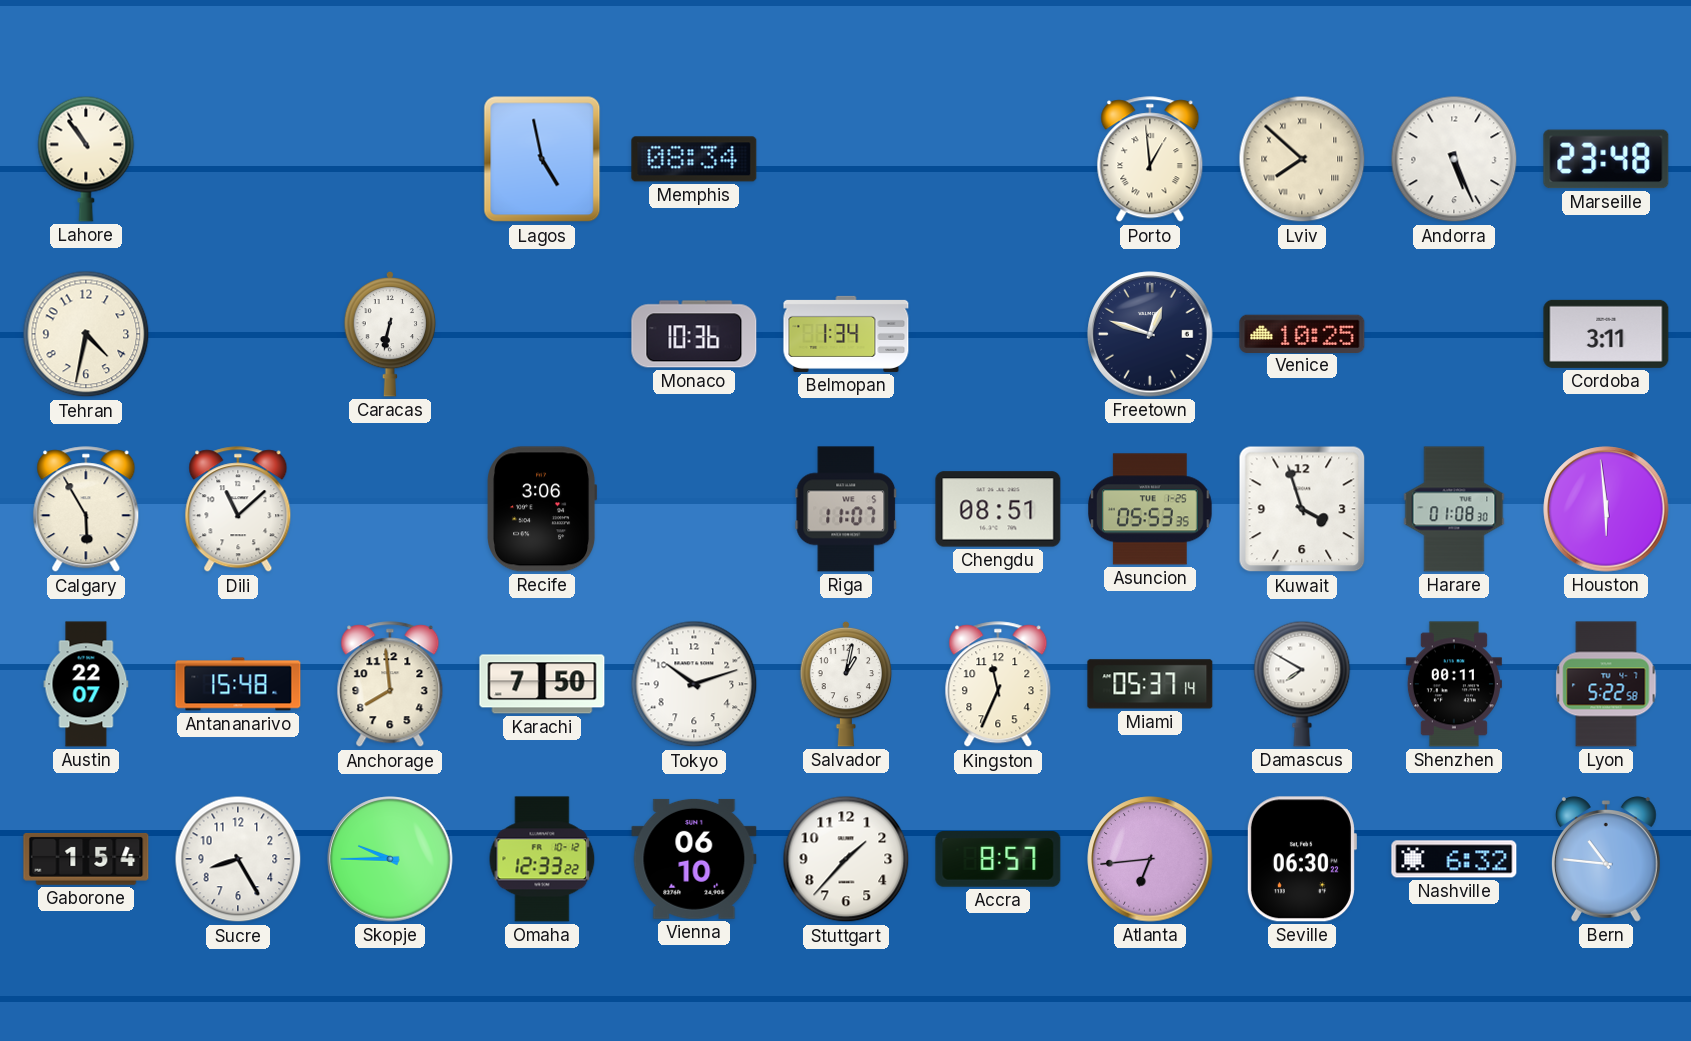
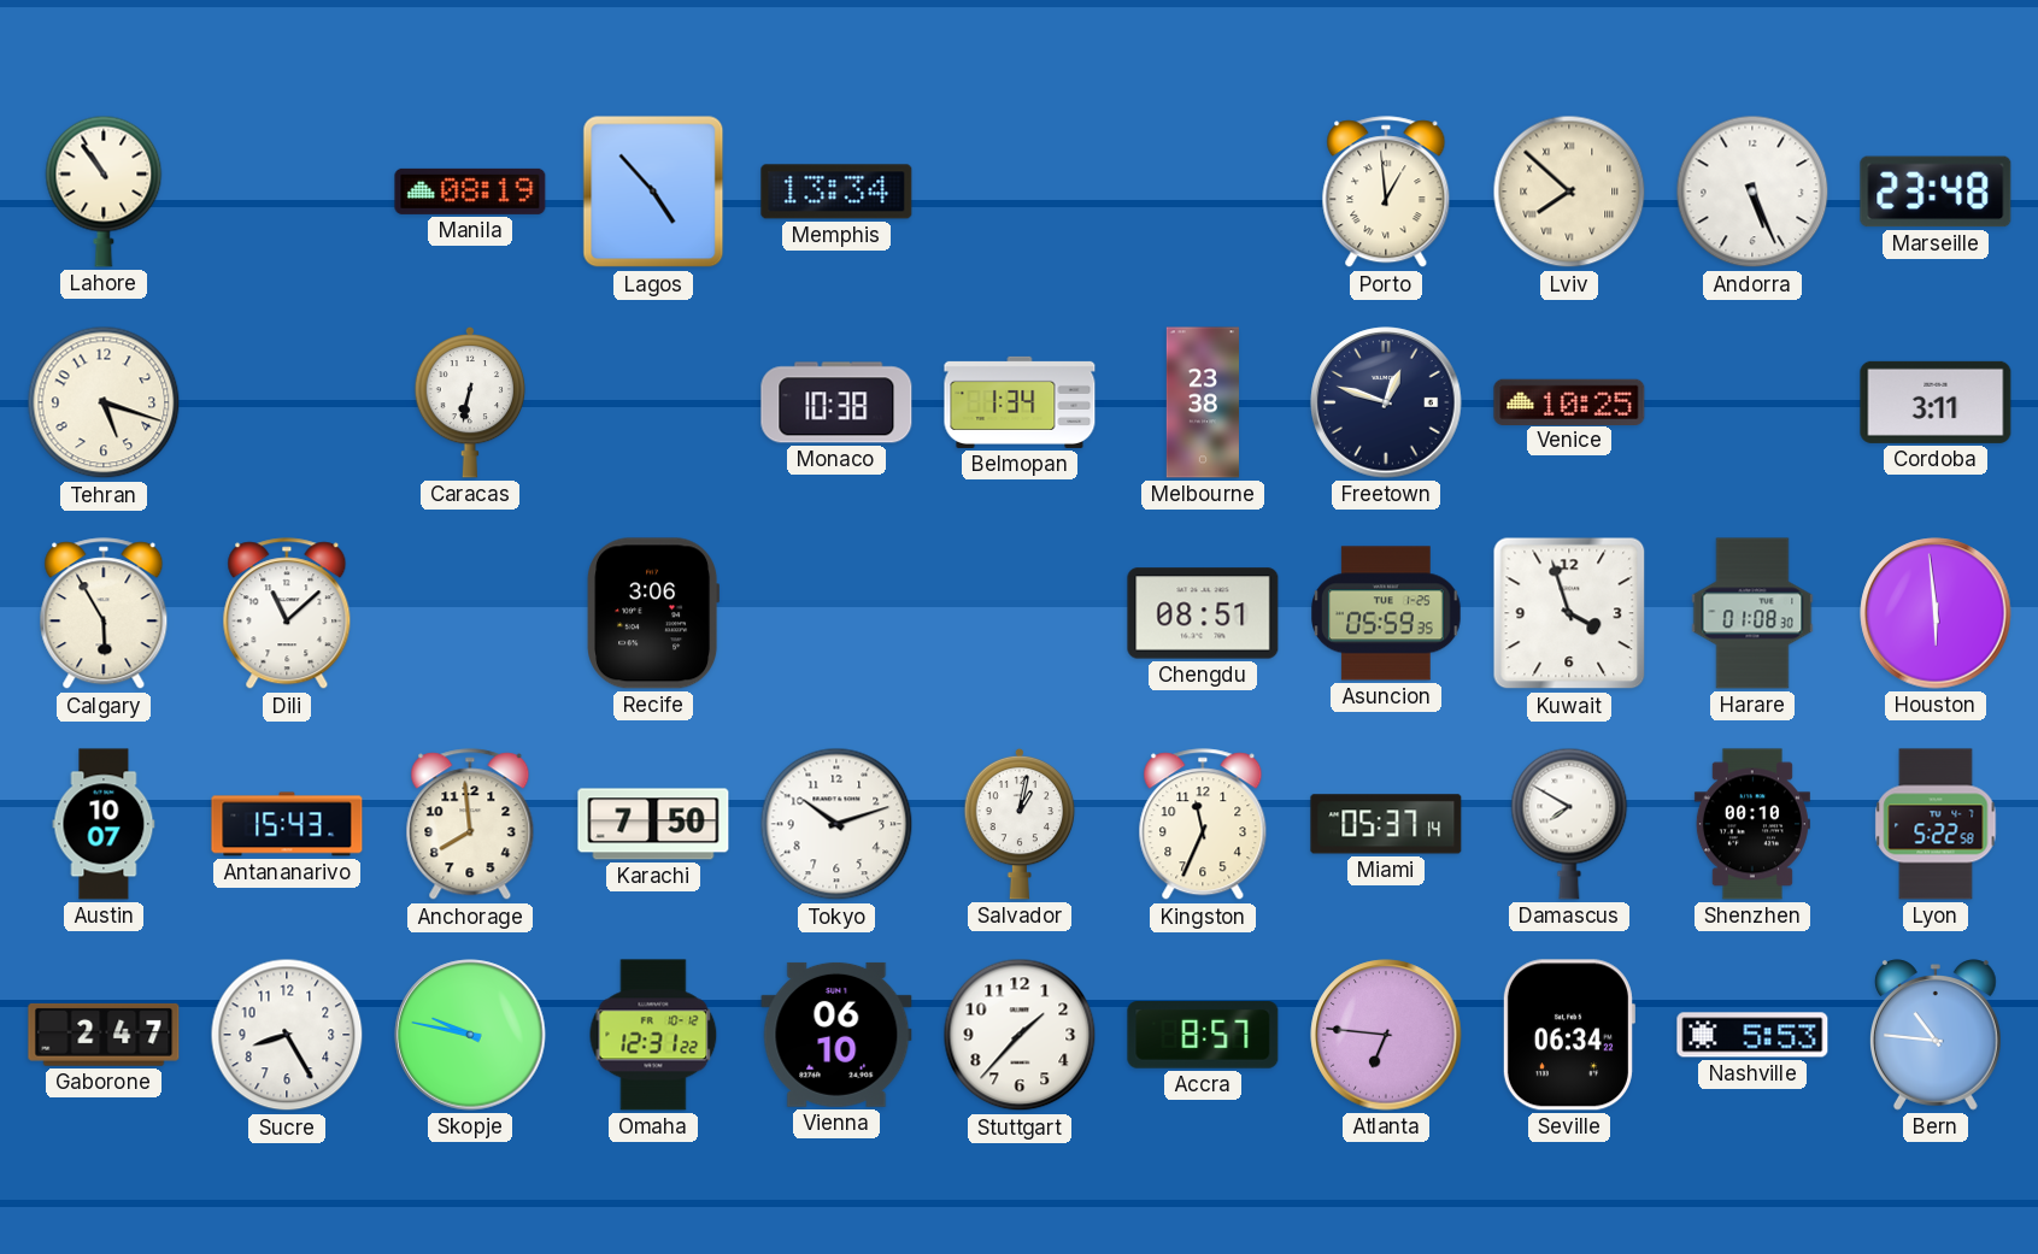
Manila: none -> 08:19 (470, 192)
Lagos: 4:58 -> 4:53 (653, 192)
Memphis: 08:34 -> 13:34 (836, 192)
Tehran: 4:32 -> 5:18 (104, 402)
Monaco: 10:36 -> 10:38 (836, 402)
Melbourne: none -> 23:38 (1203, 402)
Riga: 11:07 -> none (846, 509)
Asuncion: 05:53 -> 05:59 (1387, 613)
Austin: 22:07 -> 10:07 (104, 824)
Antananarivo: 15:48 -> 15:43 (287, 824)
Shenzhen: 00:11 -> 00:10 (1752, 824)
Gaborone: 1:54 -> 2:47 (104, 1035)
Skopje: 9:45 -> 9:47 (470, 1035)
Omaha: 12:33 -> 12:31 (653, 1035)
Atlanta: 6:44 -> 6:46 (1386, 1035)
Seville: 06:30 -> 06:34 (1568, 1035)
Nashville: 6:32 -> 5:53 (1752, 1035)
